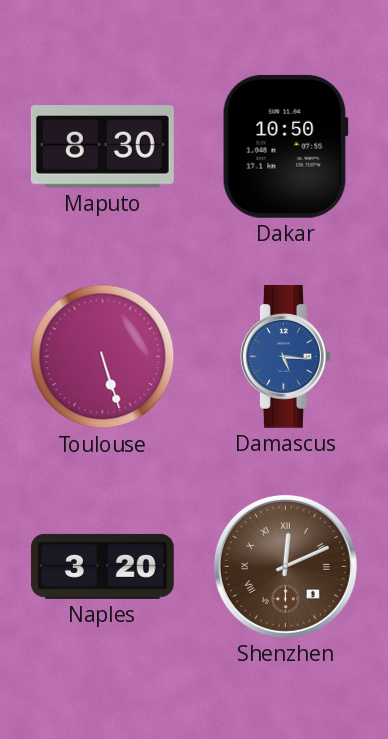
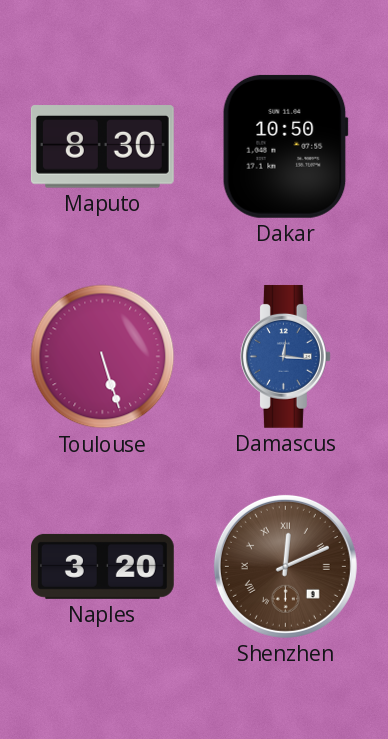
Damascus: 5:16 -> 12:16 (285, 356)
